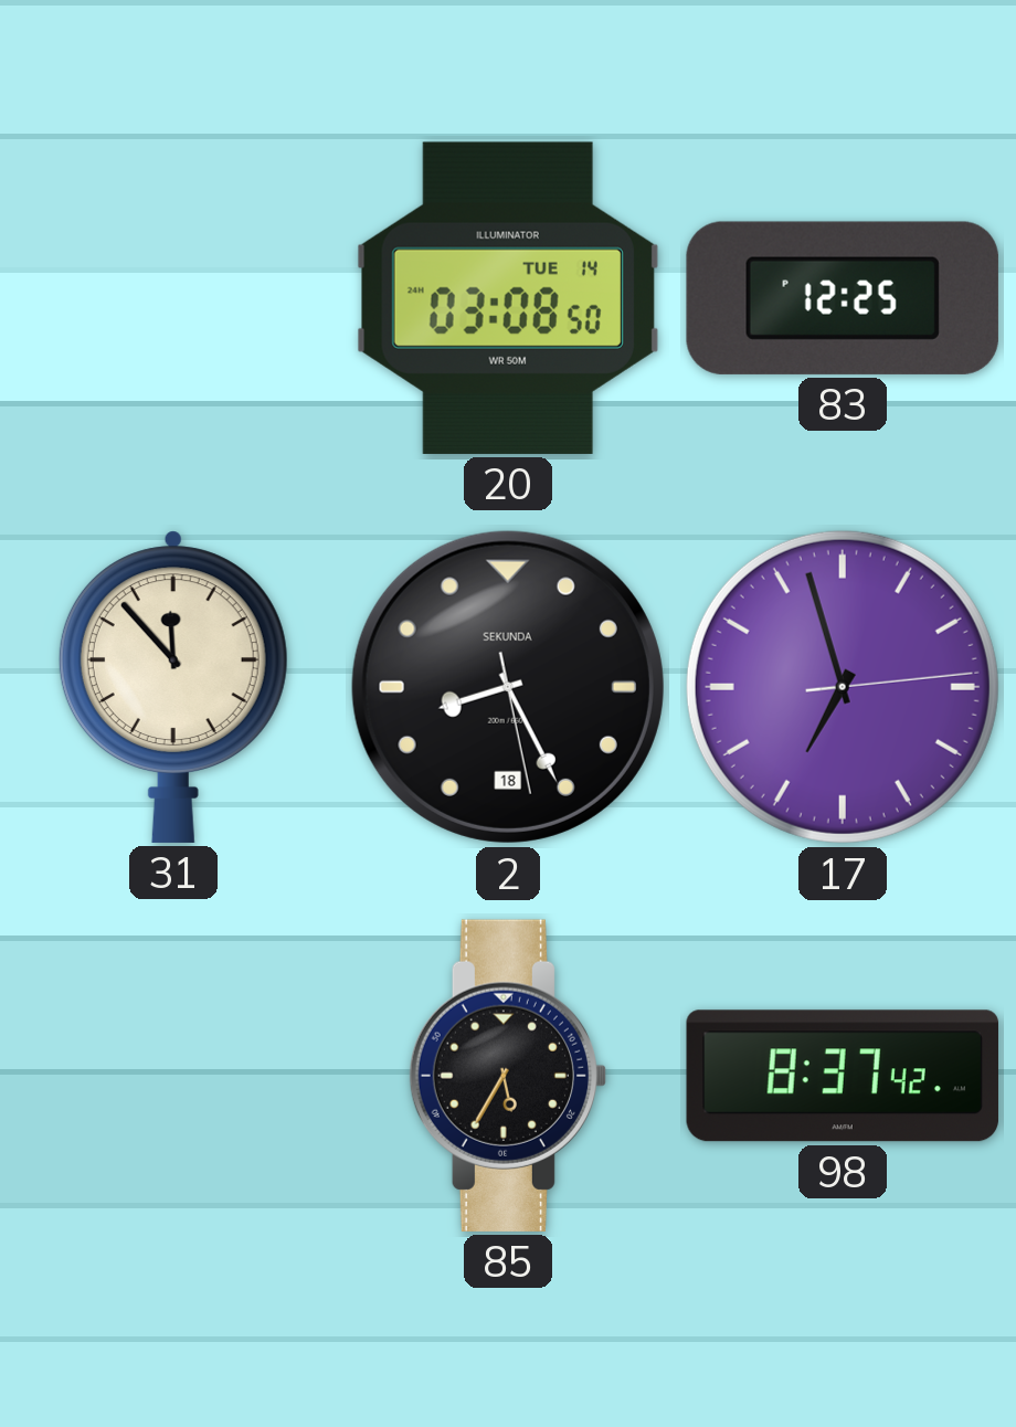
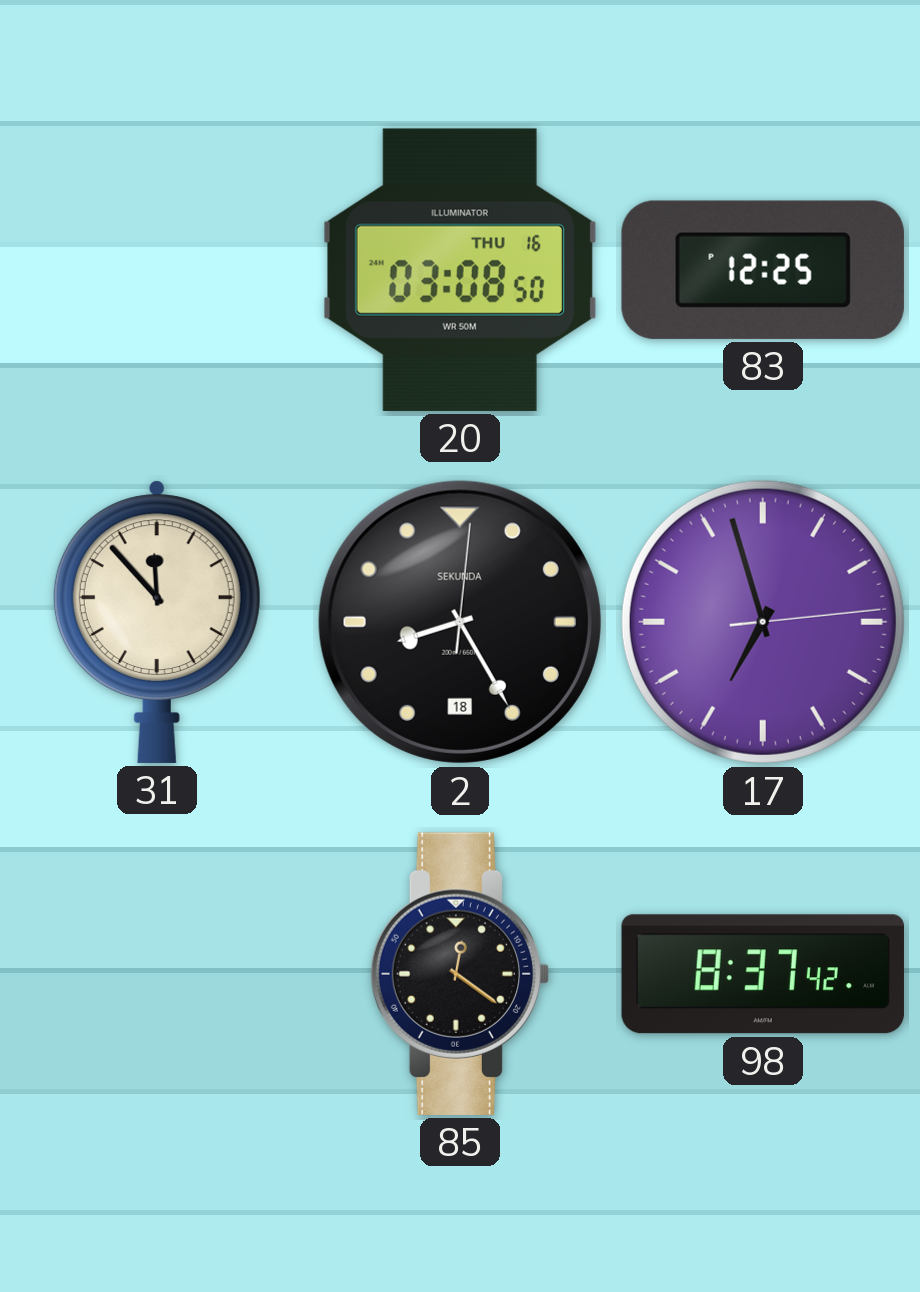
20 date: TUE 14 -> THU 16 (460, 270)
2: 8:25:28 -> 8:25:01 (460, 622)
85: 5:35 -> 12:21 (459, 974)
